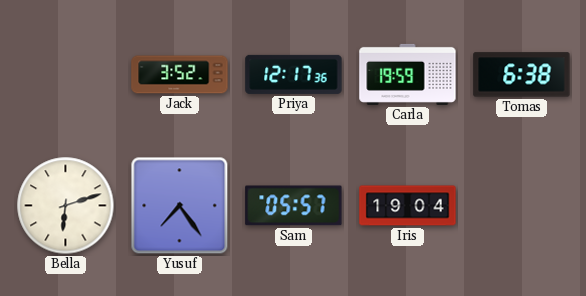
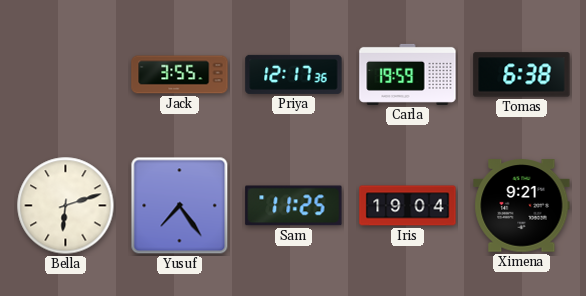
Jack: 3:52 -> 3:55 (180, 75)
Sam: 05:57 -> 11:25 (294, 206)
Ximena: none -> 9:21 (522, 206)
